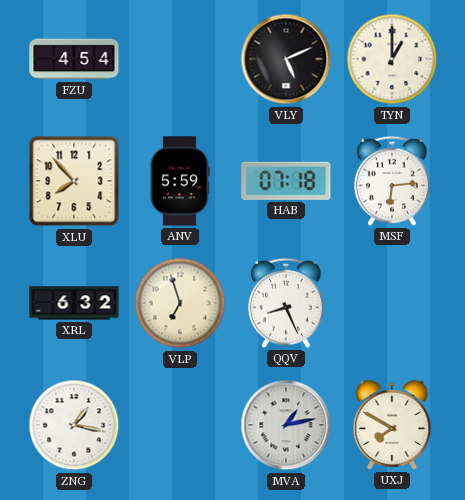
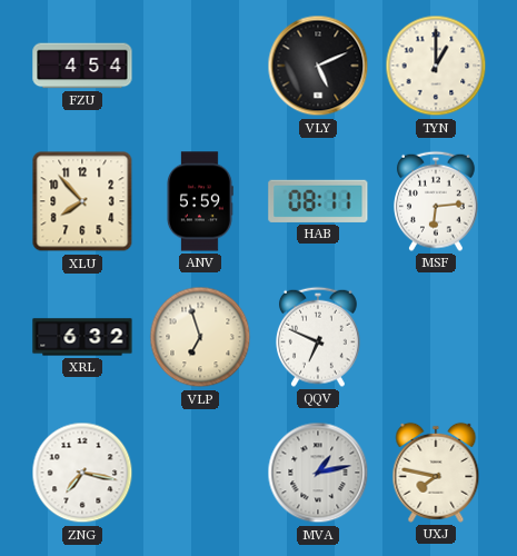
HAB: 07:18 -> 08:11 (318, 201)
QQV: 8:26 -> 6:49 (319, 337)
ZNG: 1:17 -> 7:17 (82, 473)
UXJ: 7:50 -> 7:47 (436, 473)
